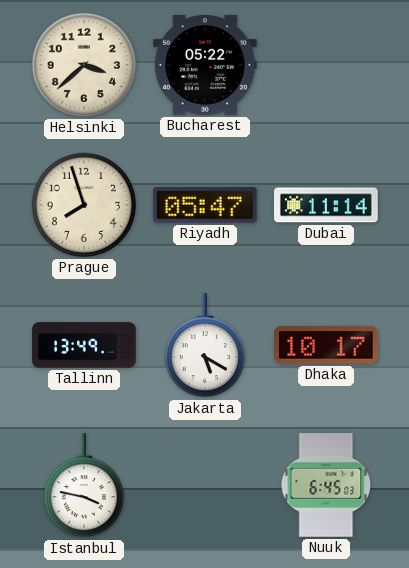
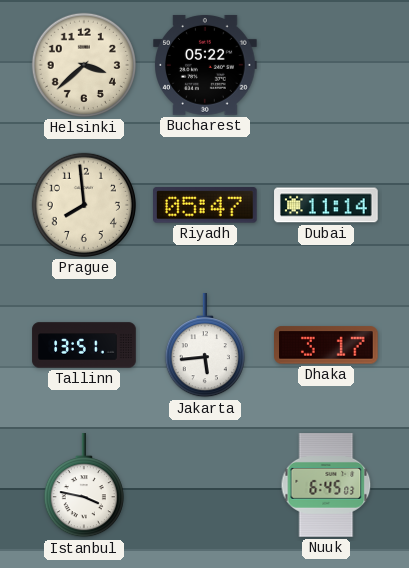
Prague: 7:57 -> 7:59 (84, 205)
Tallinn: 13:49 -> 13:51 (84, 345)
Jakarta: 5:20 -> 5:44 (205, 346)
Dhaka: 10:17 -> 3:17 (327, 345)
